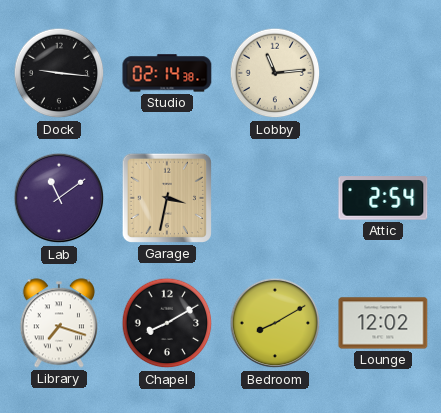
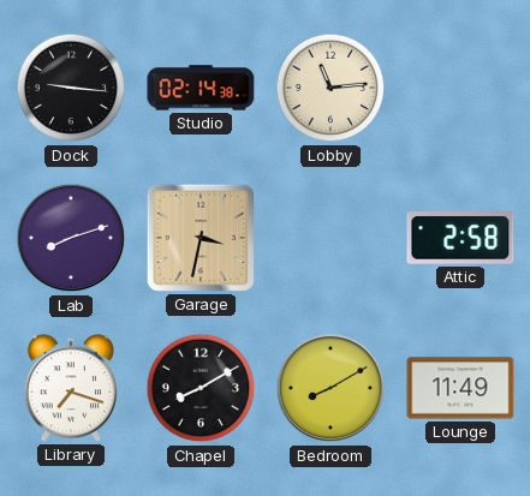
Lab: 11:09 -> 8:12 (71, 238)
Attic: 2:54 -> 2:58 (460, 238)
Lounge: 12:02 -> 11:49 (460, 388)
